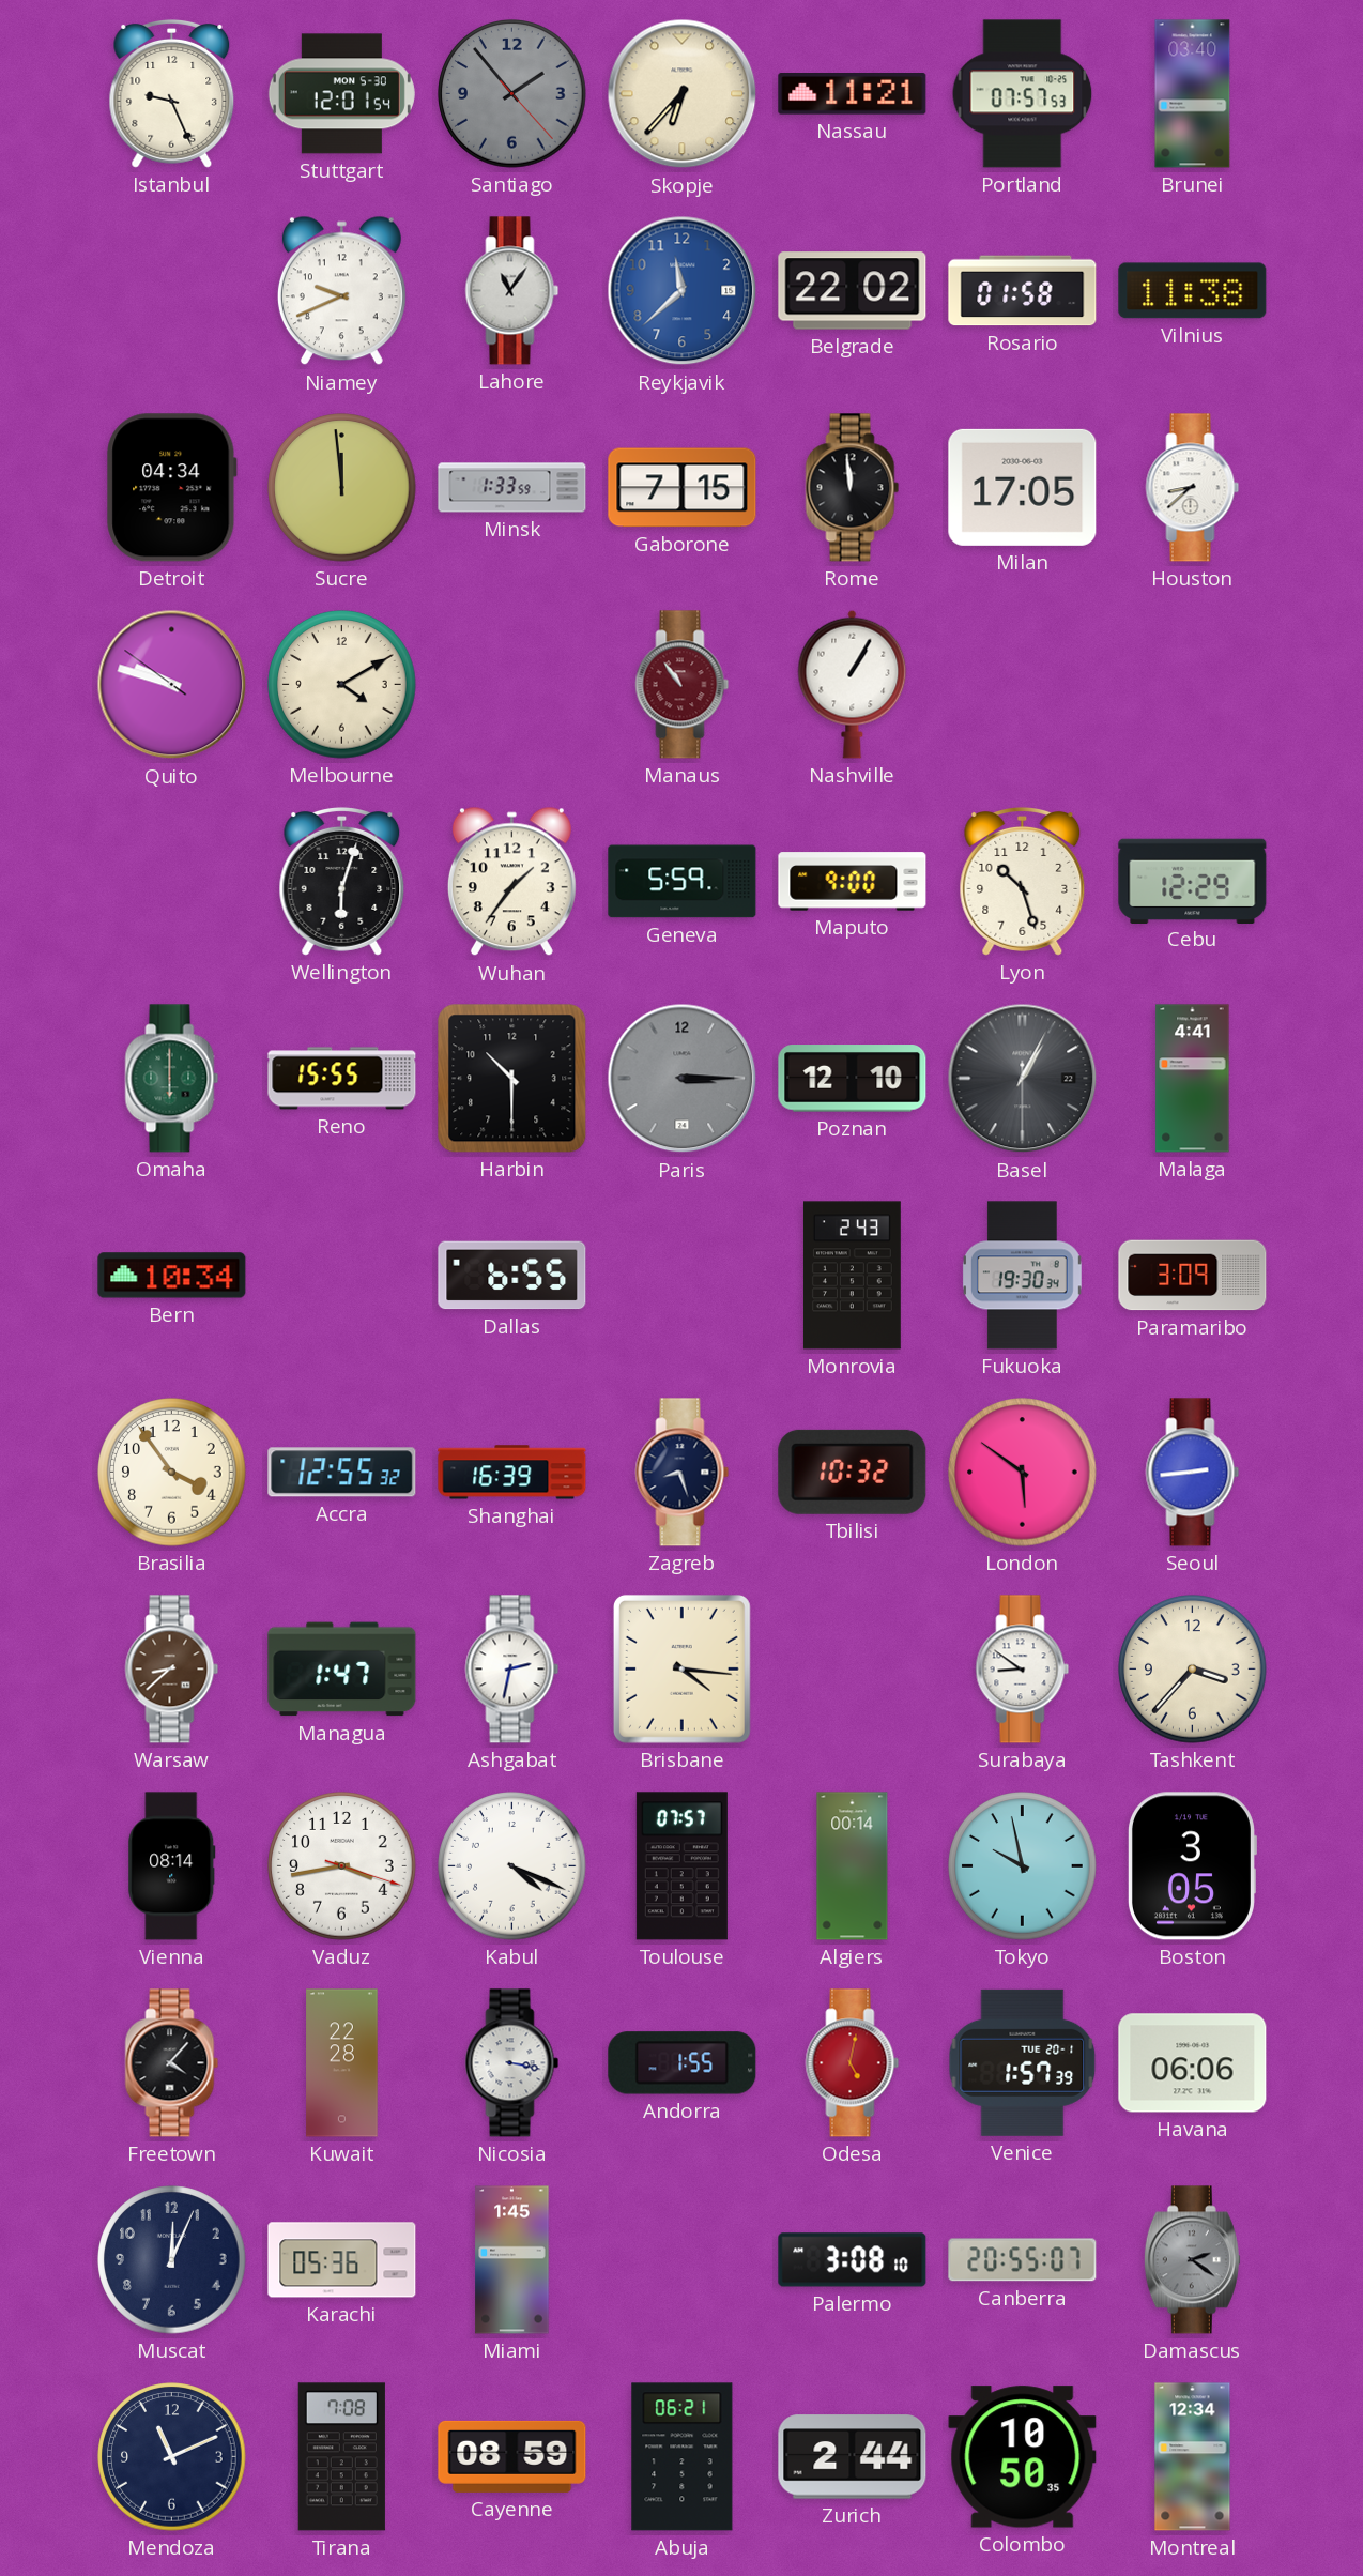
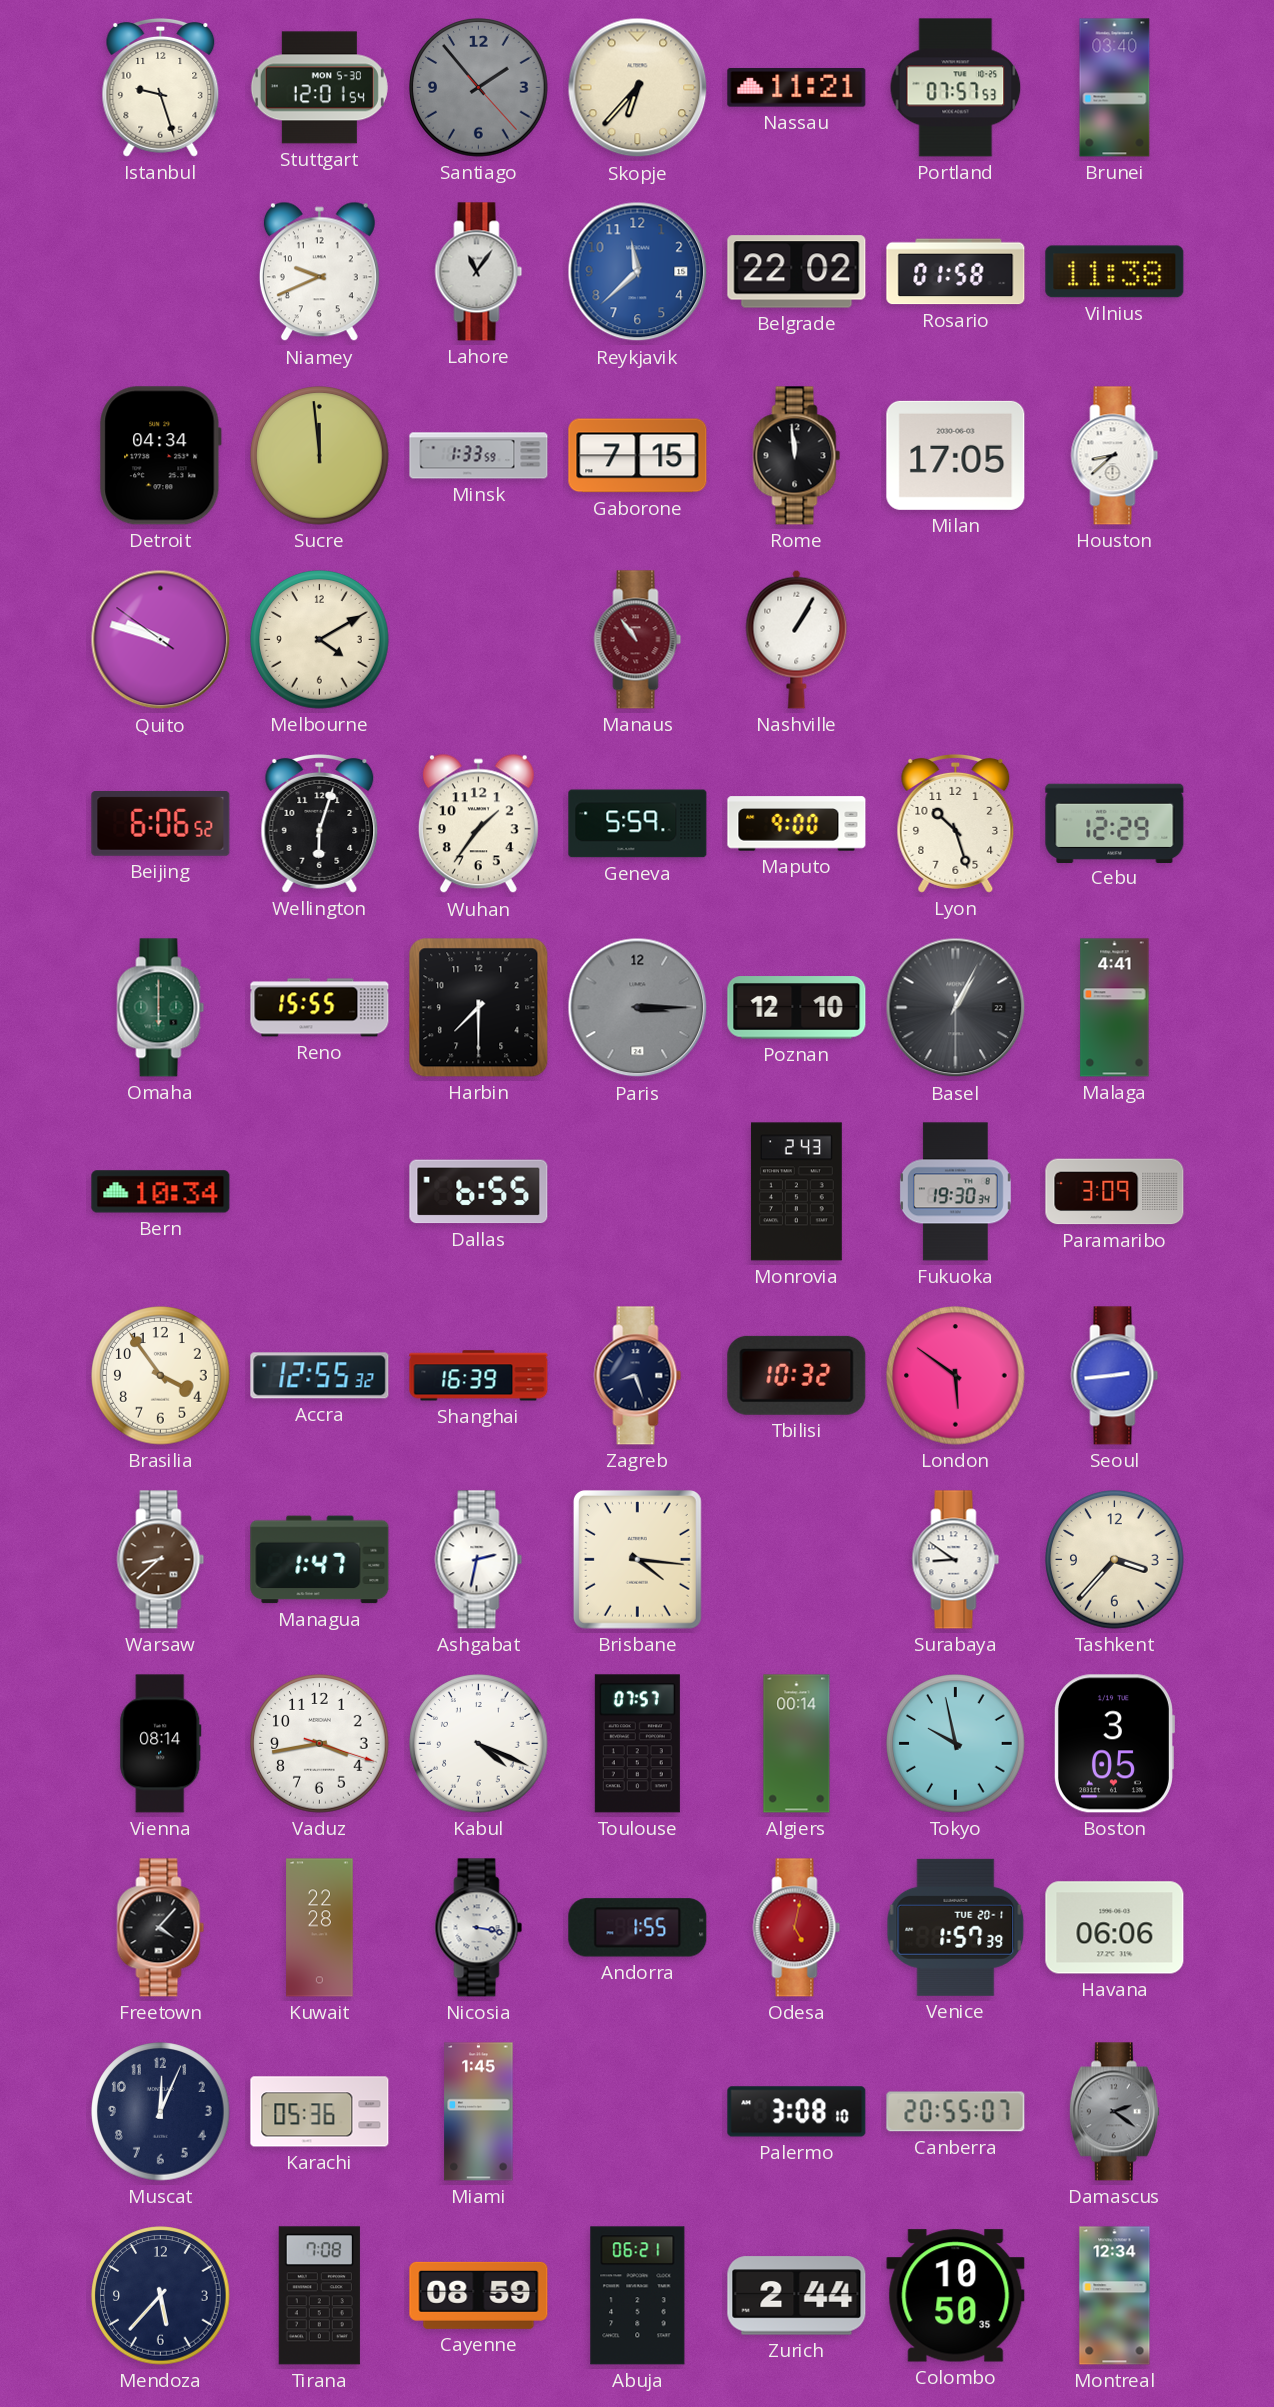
Istanbul: 9:26 -> 9:27 (161, 87)
Beijing: none -> 6:06 (161, 824)
Harbin: 10:30 -> 7:30 (479, 1008)
Mendoza: 11:11 -> 5:37 (161, 2296)
